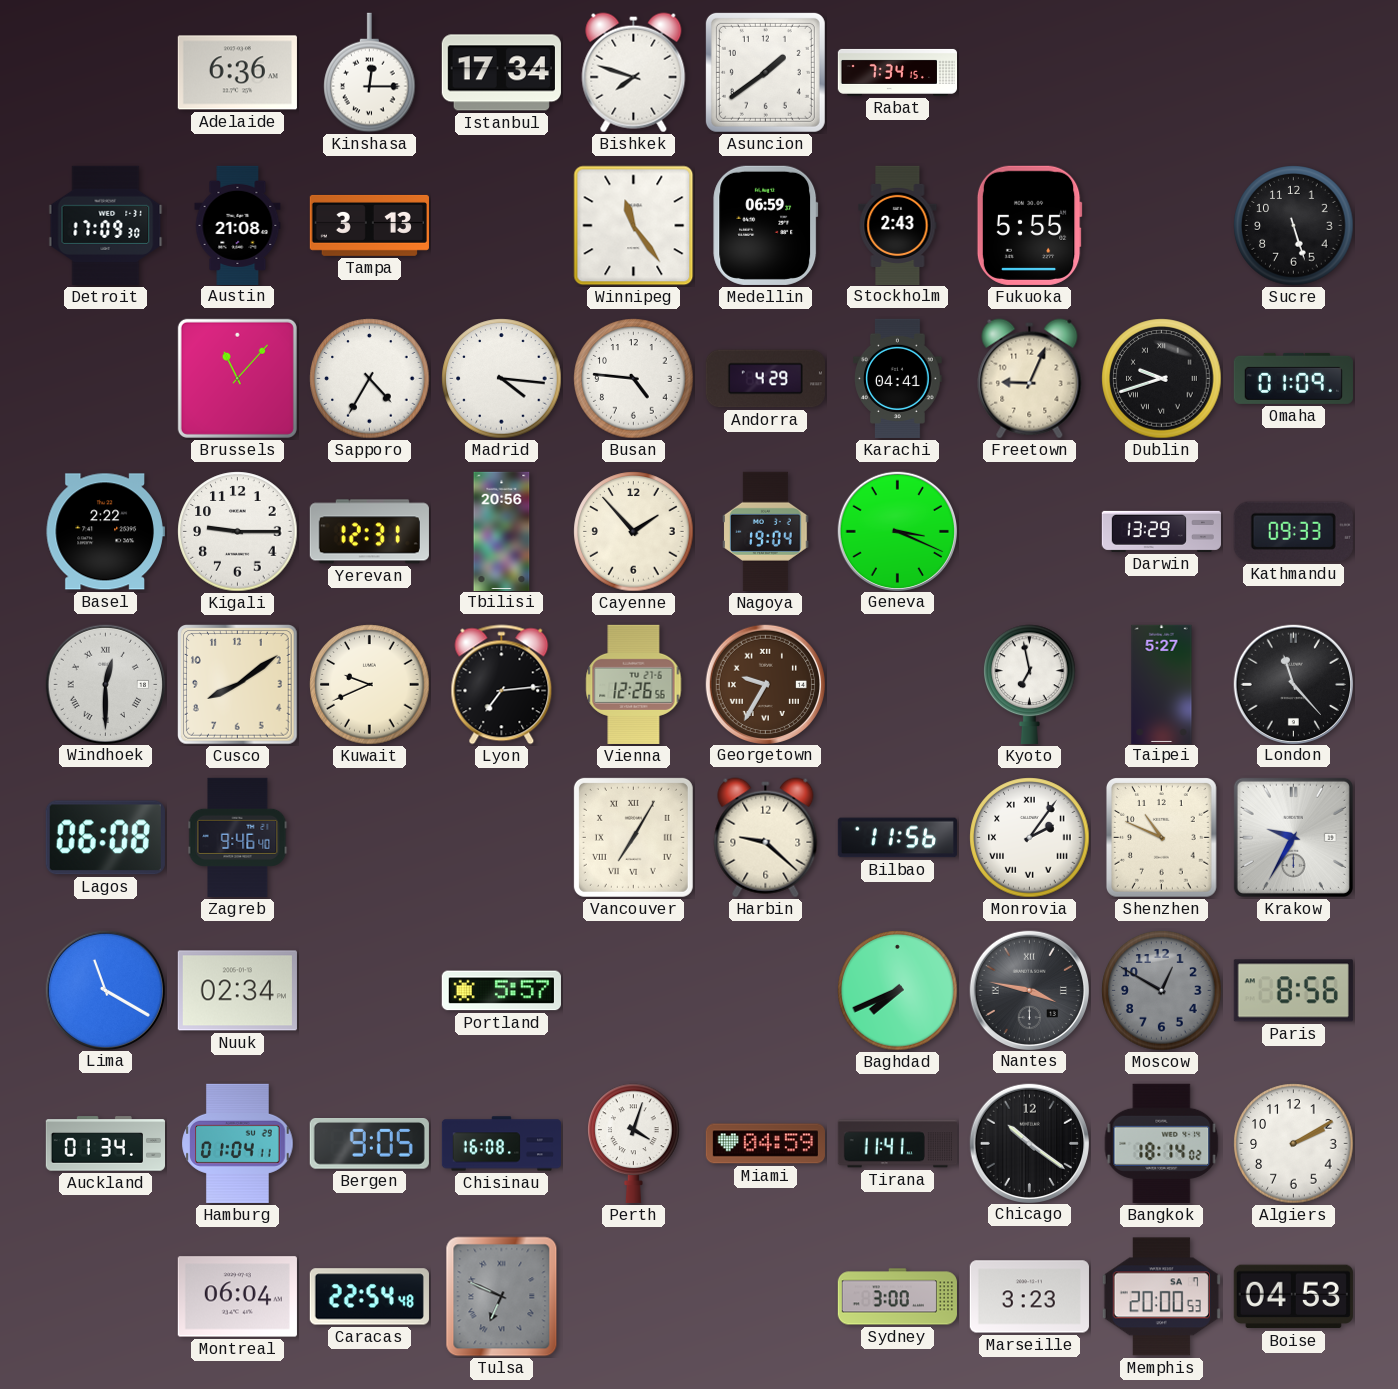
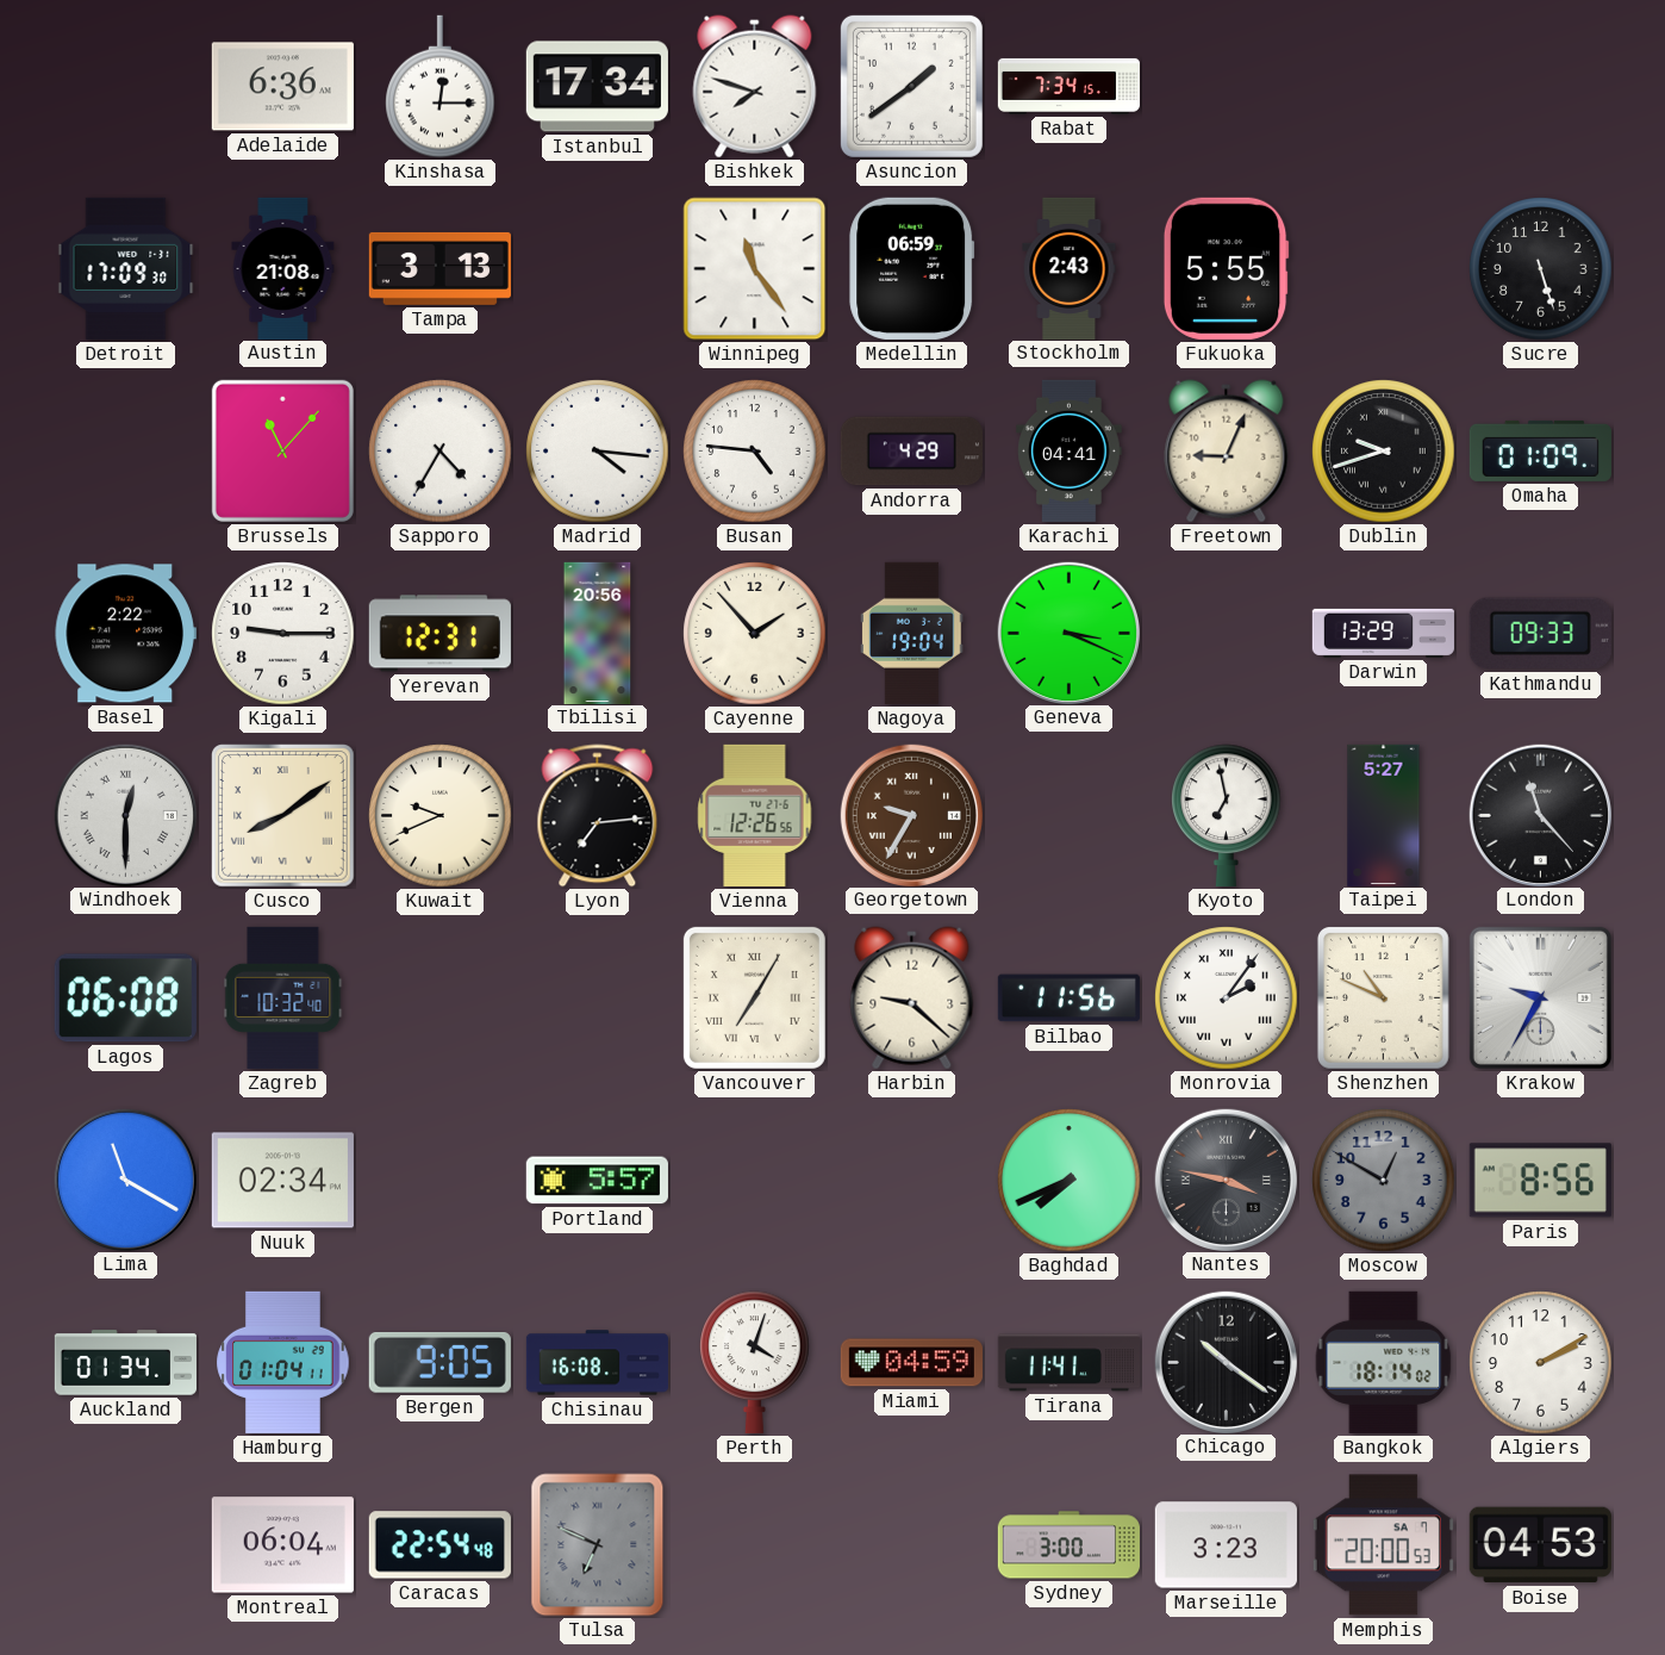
Cusco numerals: Arabic -> Roman (283, 816)
Zagreb: 9:46 -> 10:32 (283, 997)
